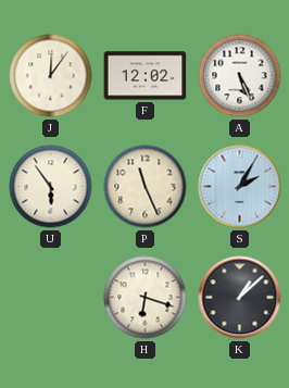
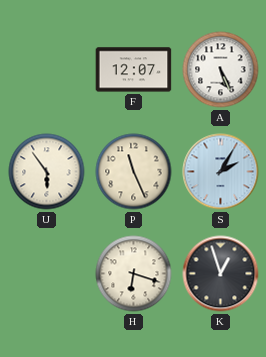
J: 12:06 -> none (51, 76)
F: 12:02 -> 12:07 (134, 70)
K: 1:08 -> 12:57 (221, 274)
